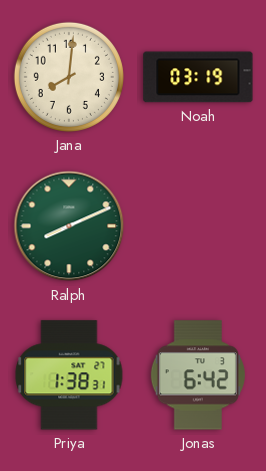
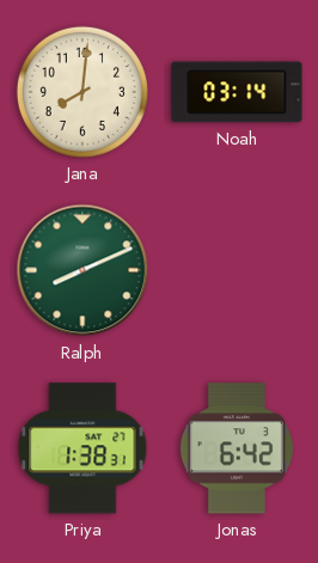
Noah: 03:19 -> 03:14 (237, 92)
